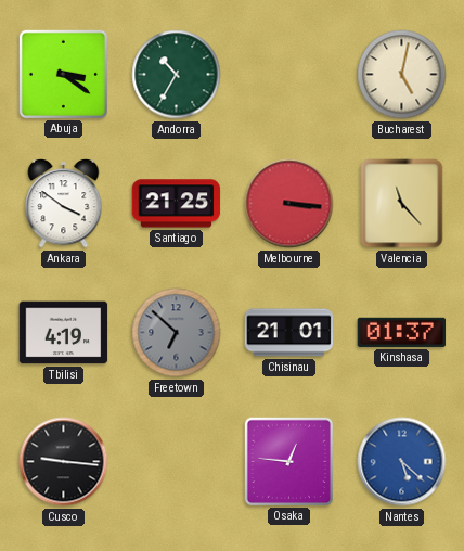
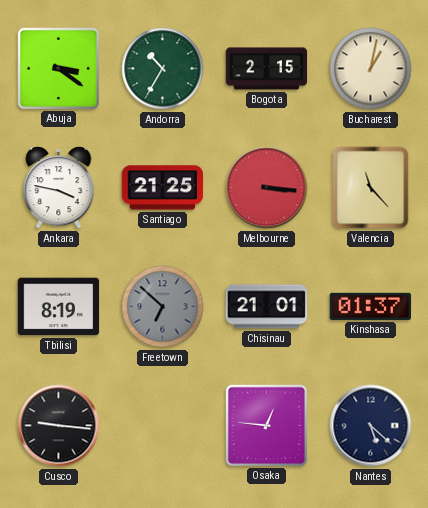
Bogota: none -> 2:15 (267, 69)
Bucharest: 5:02 -> 1:02 (371, 69)
Ankara: 3:51 -> 3:47 (59, 188)
Tbilisi: 4:19 -> 8:19 (59, 307)
Nantes dial: blue -> navy (371, 426)
